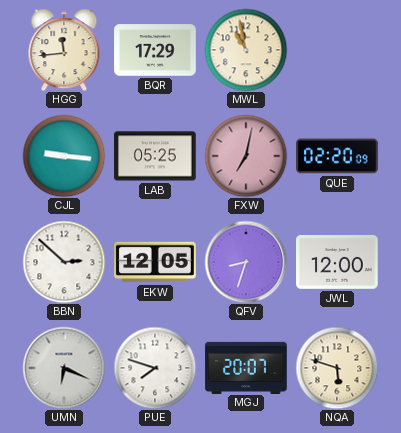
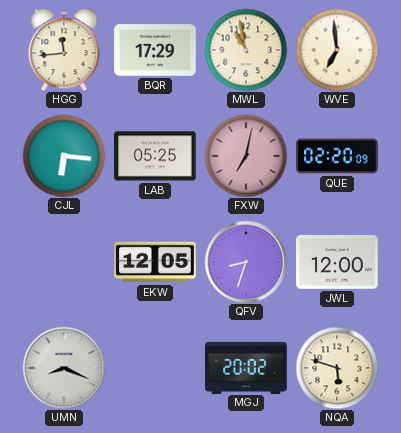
WVE: none -> 6:59 (337, 50)
CJL: 9:16 -> 6:16 (64, 156)
BBN: 2:52 -> none (64, 262)
UMN: 6:19 -> 8:19 (64, 368)
PUE: 7:48 -> none (155, 368)
MGJ: 20:07 -> 20:02 (246, 367)
